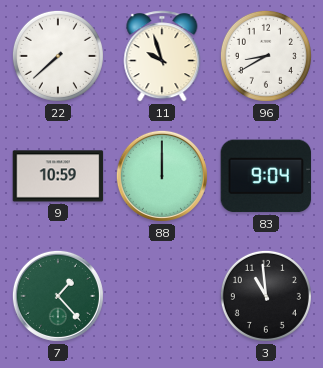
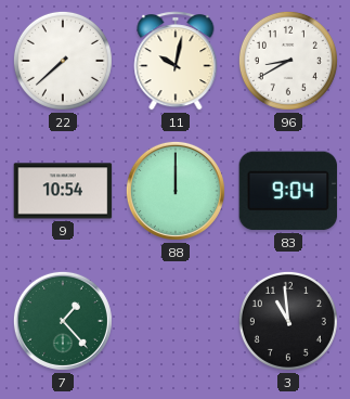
11: 9:57 -> 10:02 (176, 61)
9: 10:59 -> 10:54 (63, 191)
